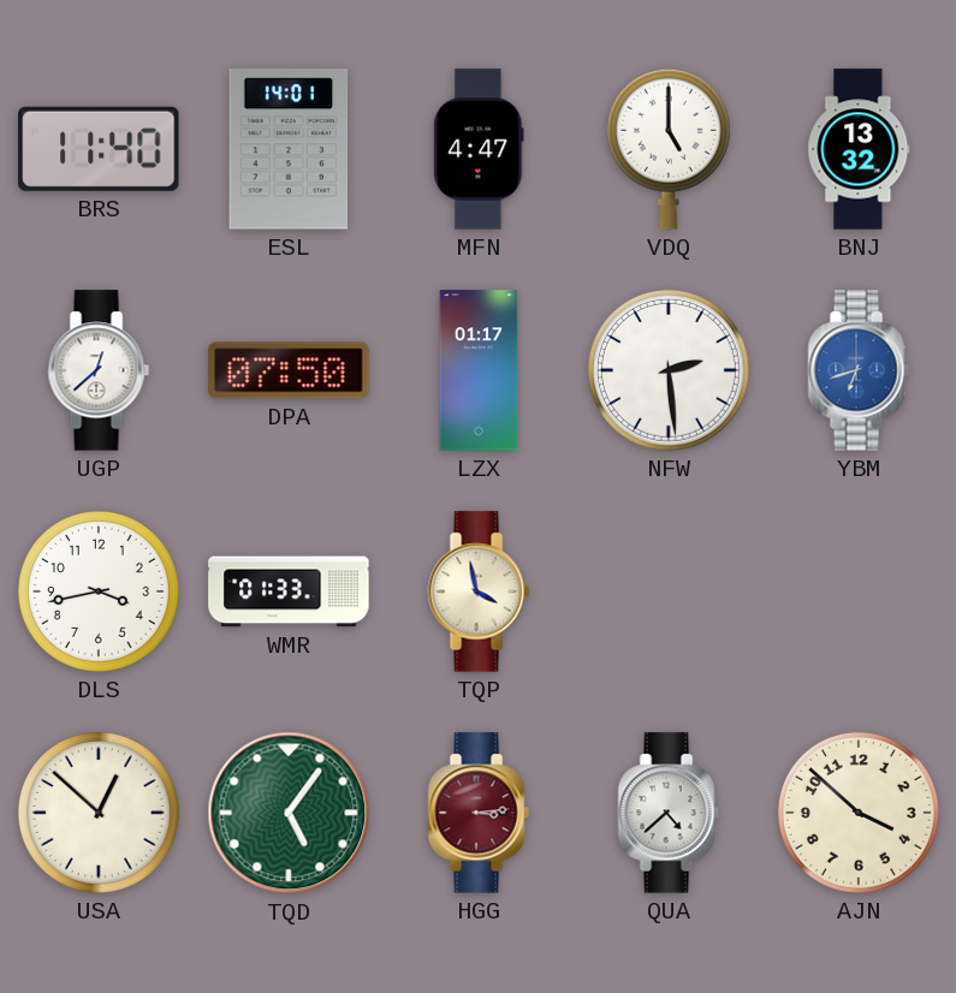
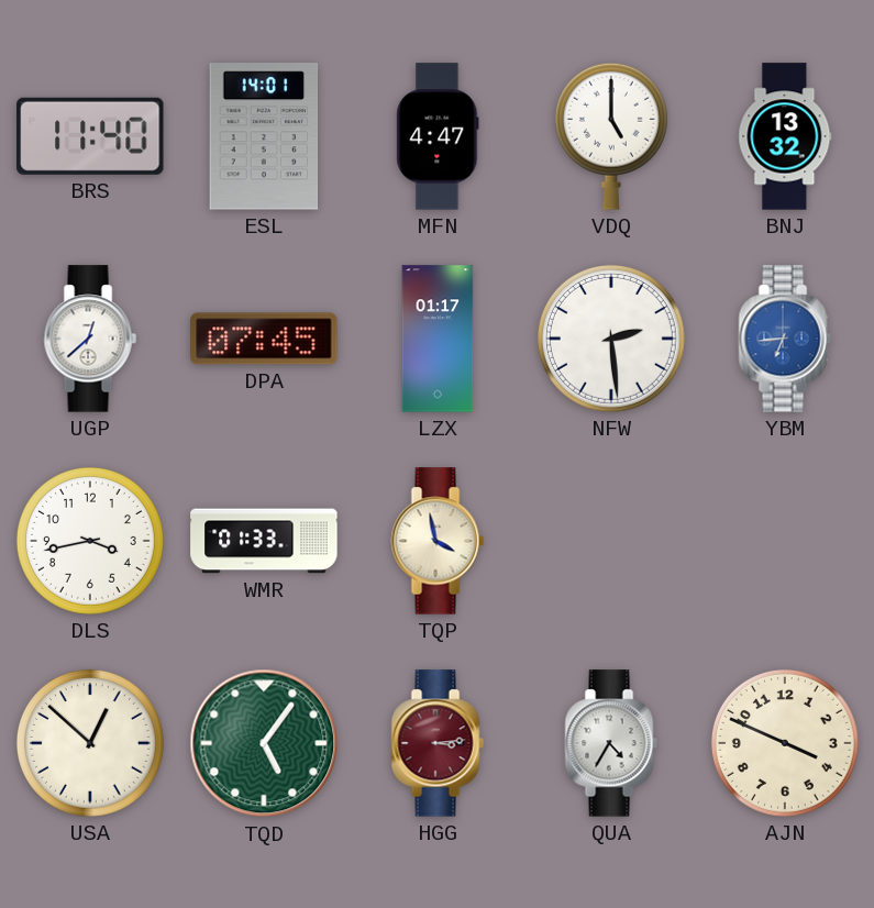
DPA: 07:50 -> 07:45 (264, 339)
YBM: 6:42 -> 6:44 (785, 339)
QUA: 4:38 -> 4:35 (611, 743)
AJN: 3:52 -> 3:49 (785, 743)
